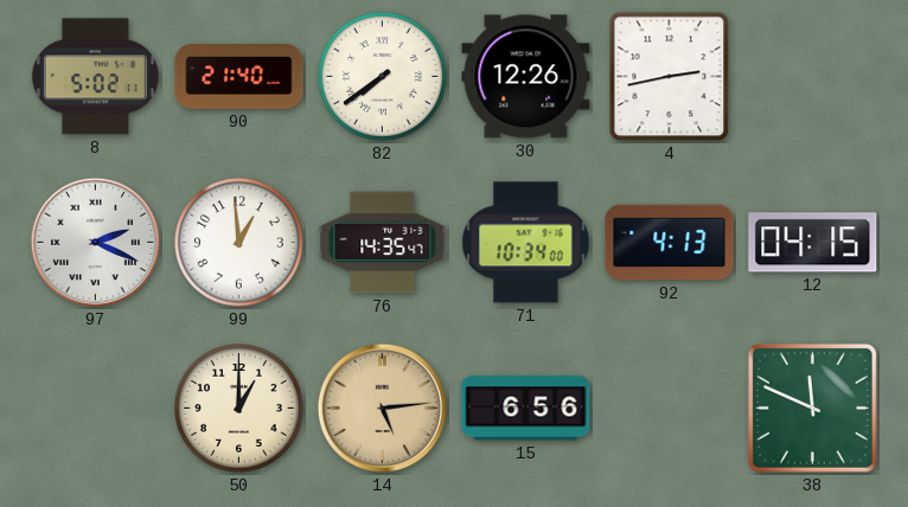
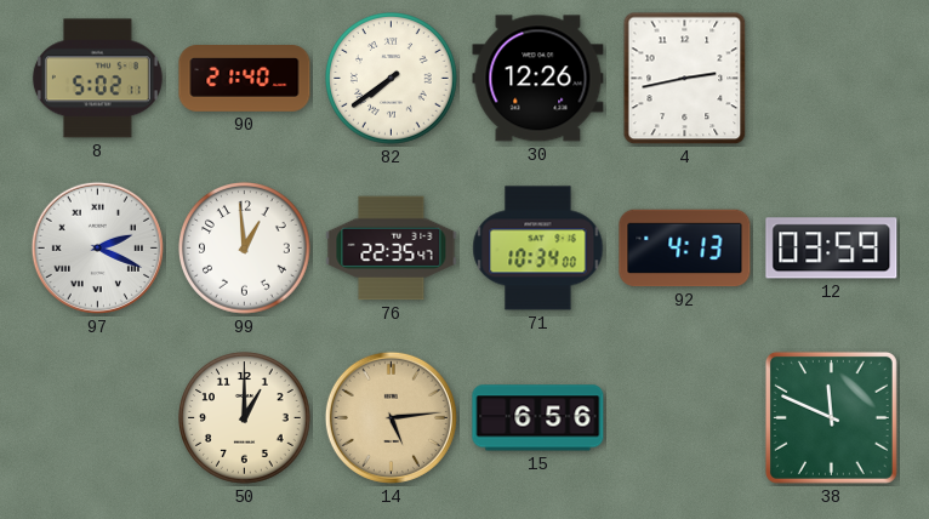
76: 14:35 -> 22:35 (392, 249)
12: 04:15 -> 03:59 (832, 249)
